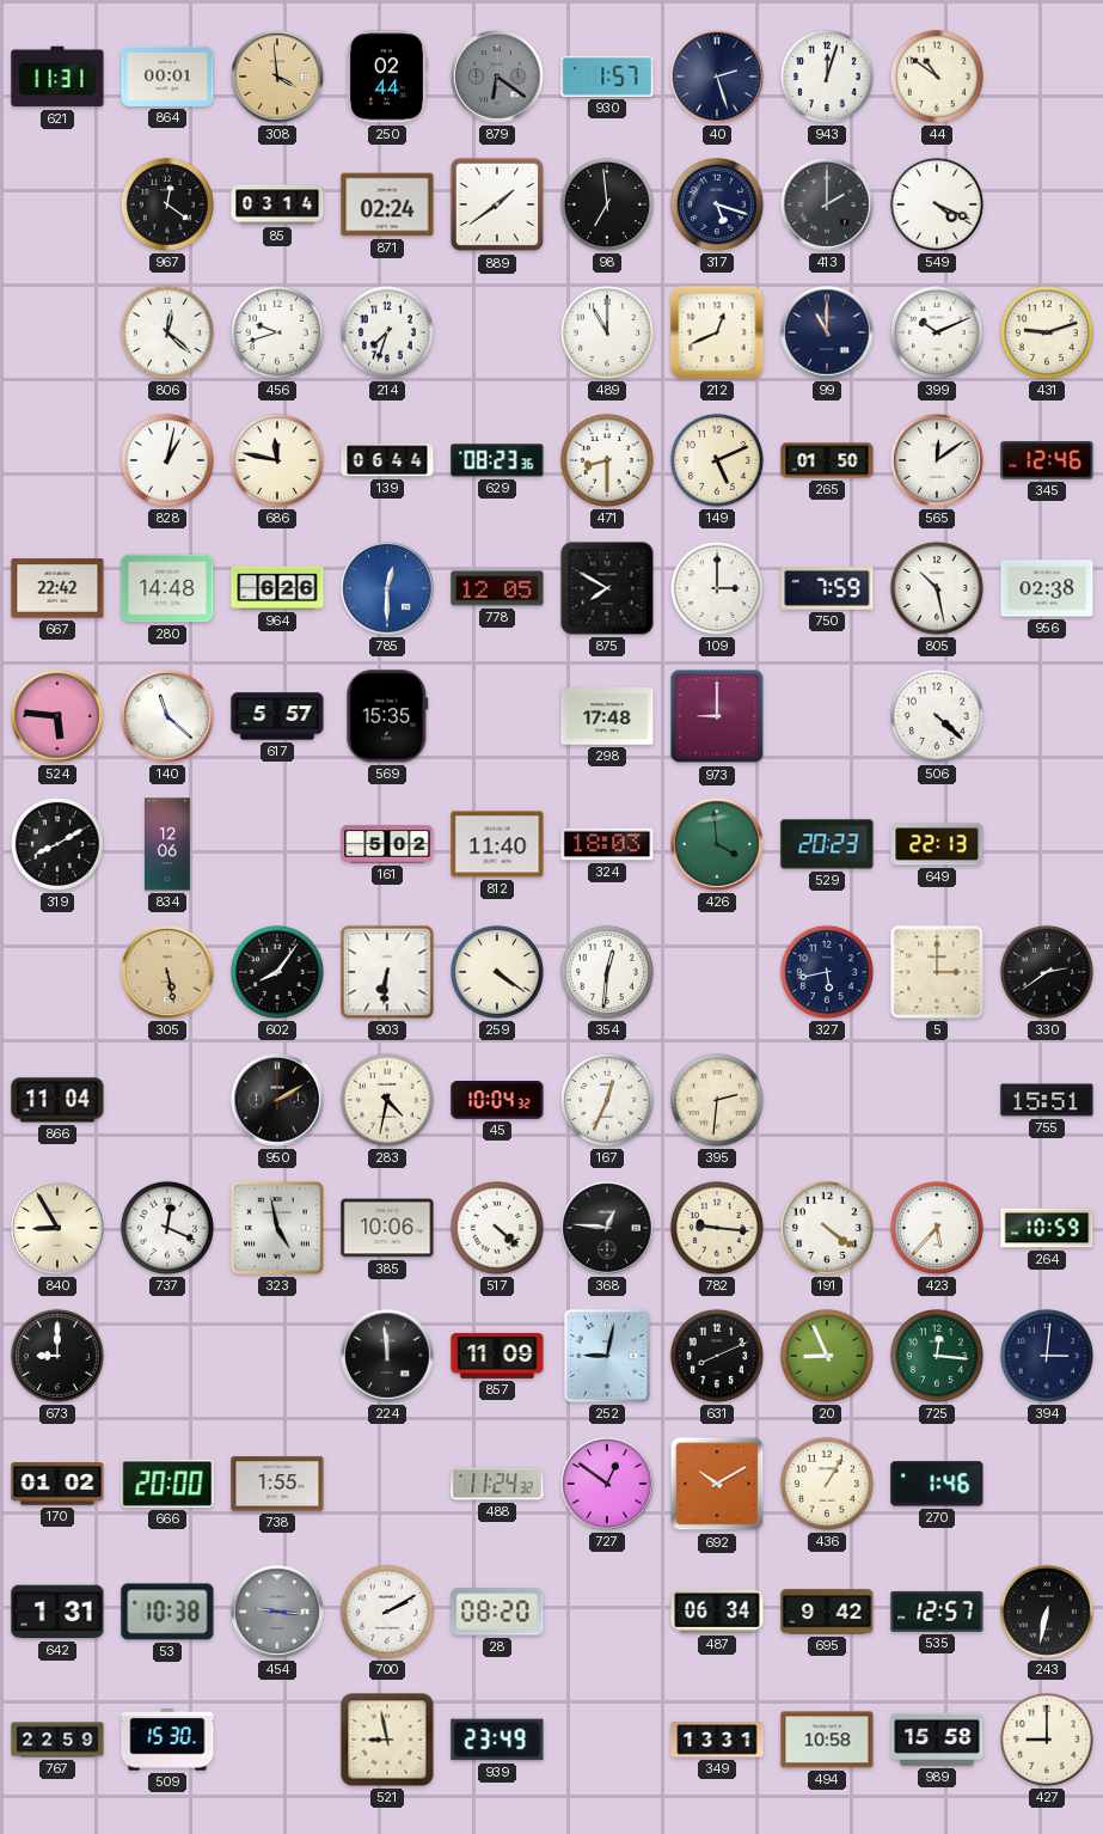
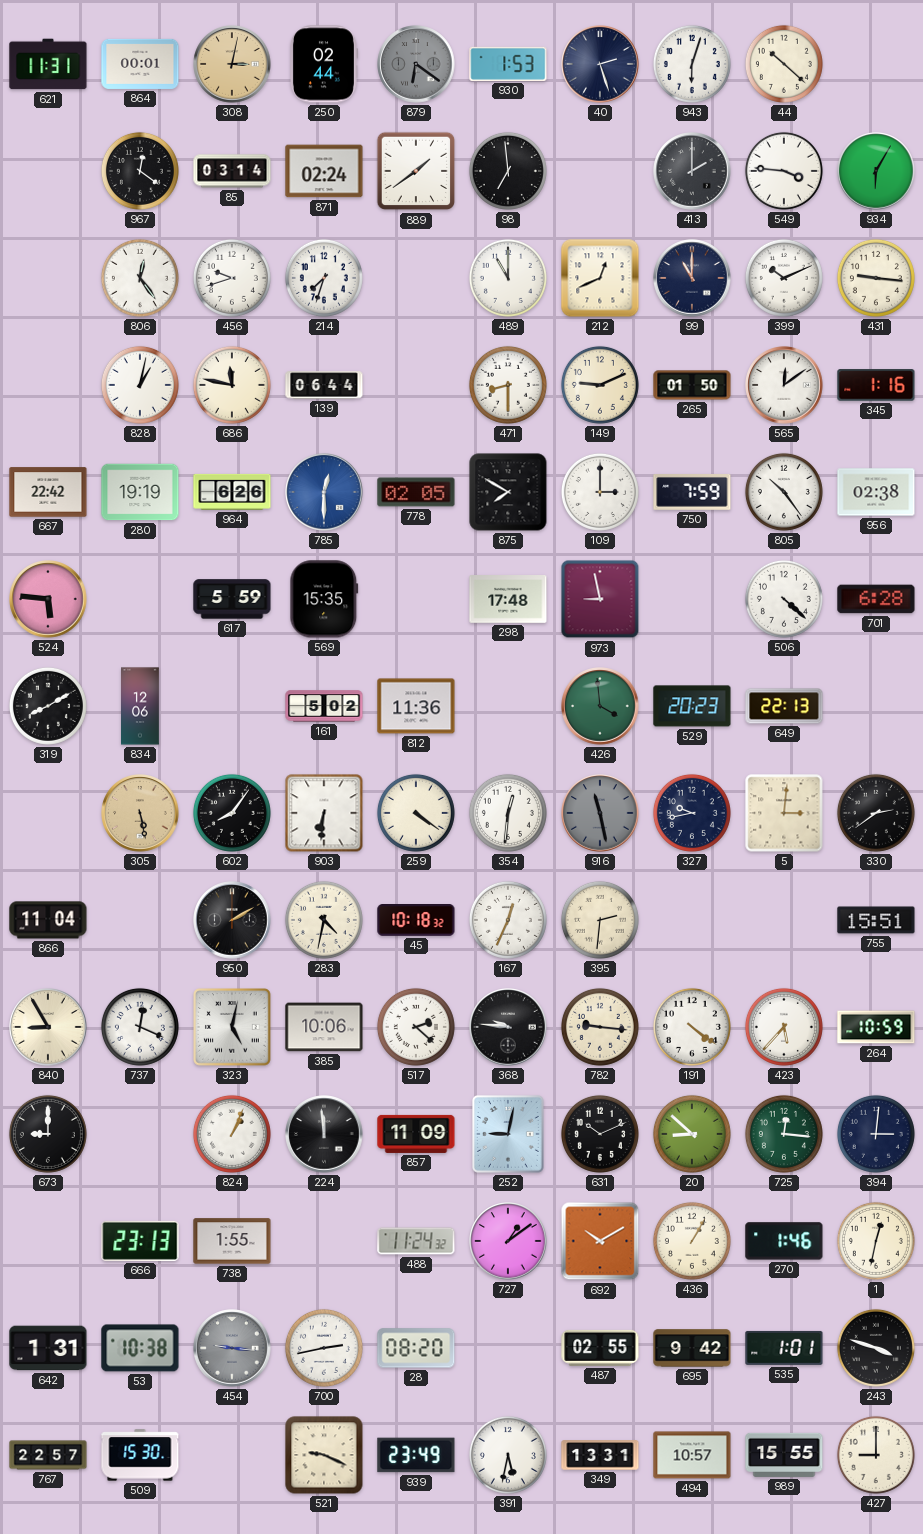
308: 3:59 -> 3:02 (232, 64)
930: 1:57 -> 1:53 (508, 64)
943: 12:03 -> 6:03 (692, 64)
44: 10:51 -> 10:22 (784, 64)
317: 5:18 -> none (717, 204)
549: 4:19 -> 3:46 (784, 171)
934: none -> 6:05 (876, 171)
806: 12:22 -> 12:24 (140, 278)
431: 9:12 -> 9:16 (876, 278)
629: 08:23 -> none (497, 460)
149: 5:11 -> 9:11 (600, 385)
345: 12:46 -> 1:16 (876, 385)
280: 14:48 -> 19:19 (140, 492)
778: 12:05 -> 02:05 (416, 492)
805: 10:28 -> 10:24 (784, 492)
140: 11:22 -> none (167, 716)
617: 5:57 -> 5:59 (232, 599)
973: 9:00 -> 8:58 (600, 599)
701: none -> 6:28 (876, 599)
812: 11:40 -> 11:36 (416, 706)
324: 18:03 -> none (607, 844)
916: none -> 11:28 (600, 813)
327: 5:43 -> 9:43 (692, 813)
5: 3:00 -> 3:01 (784, 813)
45: 10:04 -> 10:18 (416, 921)
323: 4:58 -> 5:02 (232, 1027)
517: 4:22 -> 2:22 (416, 1027)
368: 12:46 -> 9:46 (508, 1027)
824: none -> 1:04 (232, 1134)
631: 8:11 -> 10:11 (600, 1134)
20: 8:56 -> 8:52 (692, 1134)
170: 01:02 -> none (57, 1484)
666: 20:00 -> 23:13 (140, 1241)
727: 12:51 -> 1:09 (508, 1241)
1: none -> 12:32 (876, 1241)
700: 2:10 -> 2:43 (324, 1348)
487: 06:34 -> 02:55 (600, 1348)
535: 12:57 -> 1:01 (784, 1348)
243: 6:32 -> 3:48 (876, 1348)
767: 22:59 -> 22:57 (48, 1455)
521: 8:58 -> 9:19 (324, 1455)
391: none -> 5:32 (508, 1455)
494: 10:58 -> 10:57 (692, 1455)
989: 15:58 -> 15:55 (784, 1455)
